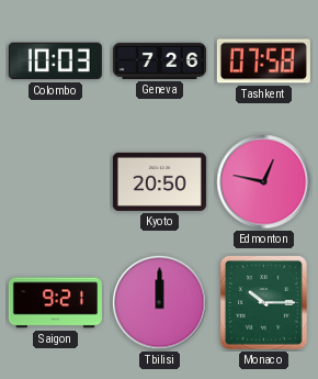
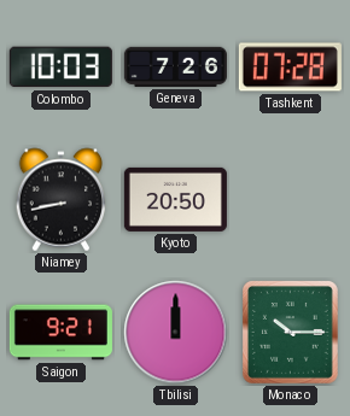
Tashkent: 07:58 -> 07:28 (290, 68)
Niamey: none -> 8:43 (62, 200)
Edmonton: 12:47 -> none (264, 182)
